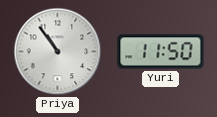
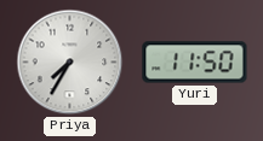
Priya: 10:54 -> 7:35 (70, 63)
